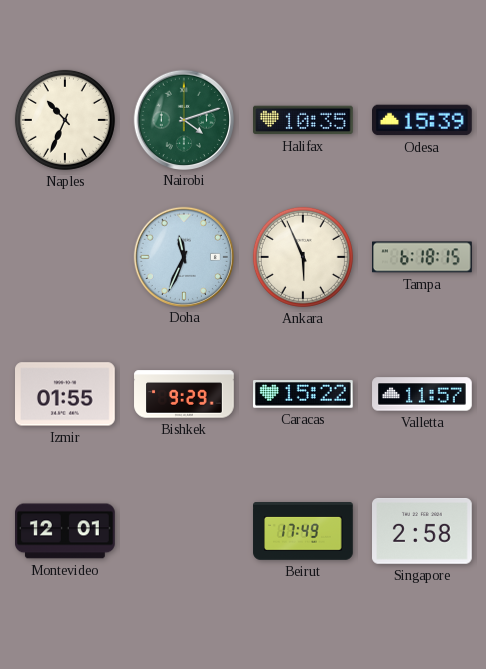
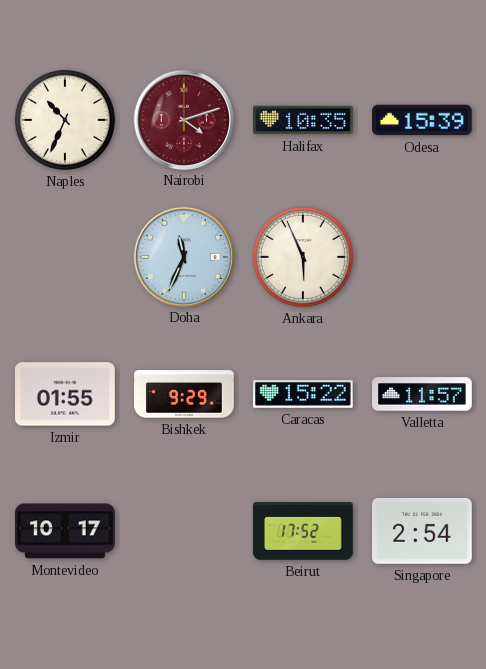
Nairobi dial: green -> burgundy (183, 119)
Tampa: 6:18 -> none (423, 257)
Montevideo: 12:01 -> 10:17 (66, 531)
Beirut: 17:49 -> 17:52 (303, 532)
Singapore: 2:58 -> 2:54 (423, 531)
